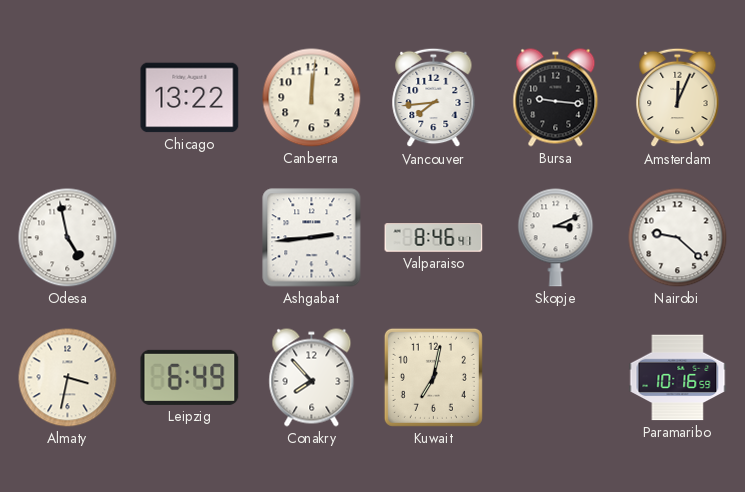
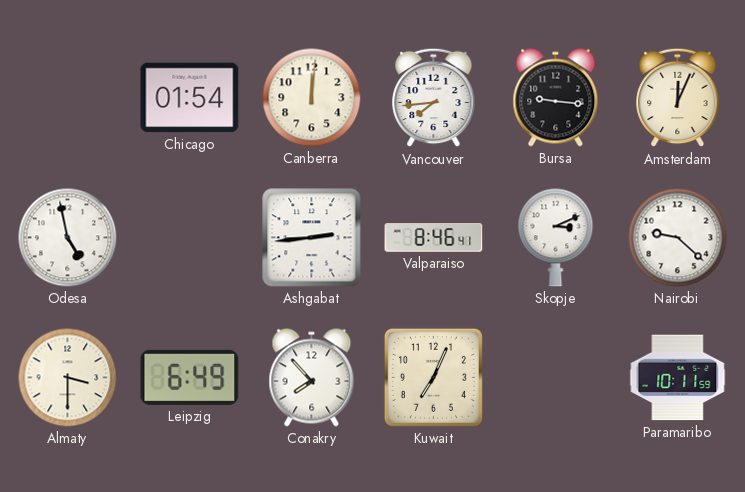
Chicago: 13:22 -> 01:54 (190, 98)
Almaty: 3:32 -> 3:30 (68, 378)
Kuwait: 7:02 -> 7:04 (433, 377)
Paramaribo: 10:16 -> 10:11 (678, 378)
